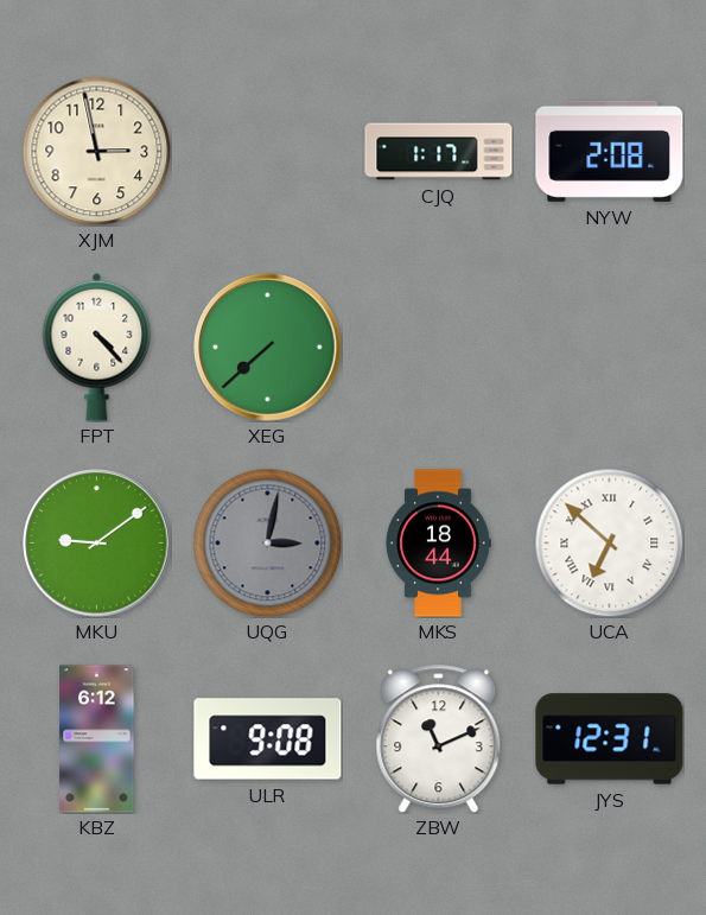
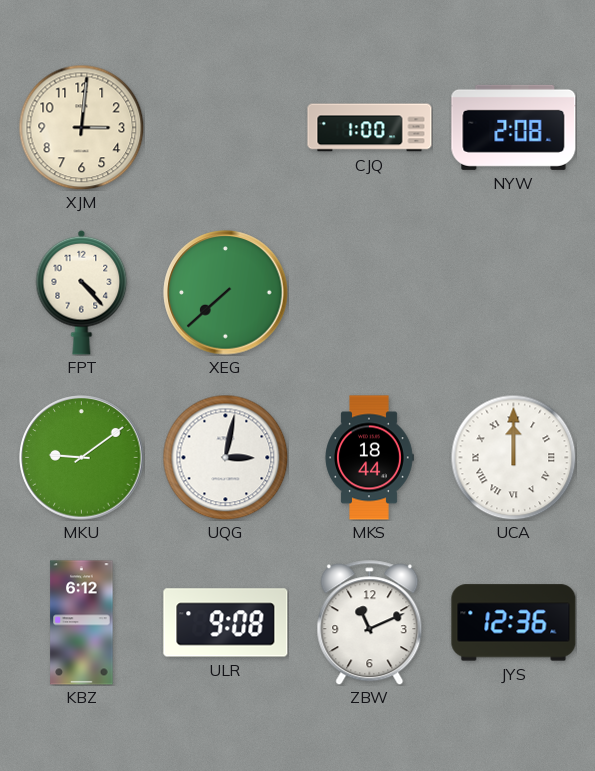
XJM: 2:58 -> 3:01 (81, 127)
CJQ: 1:17 -> 1:00 (370, 128)
UQG dial: grey -> white (225, 457)
UCA: 6:52 -> 12:00 (513, 457)
JYS: 12:31 -> 12:36 (514, 623)
